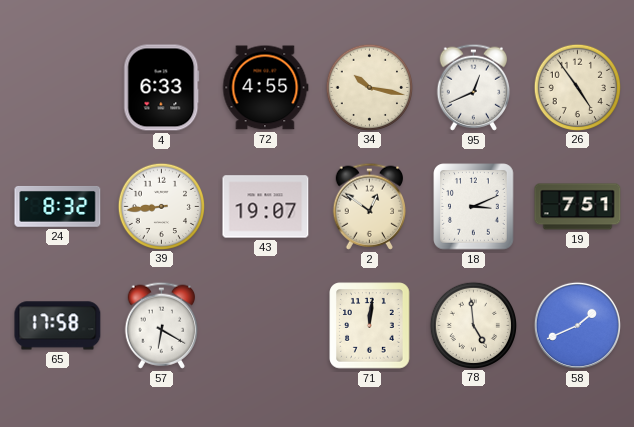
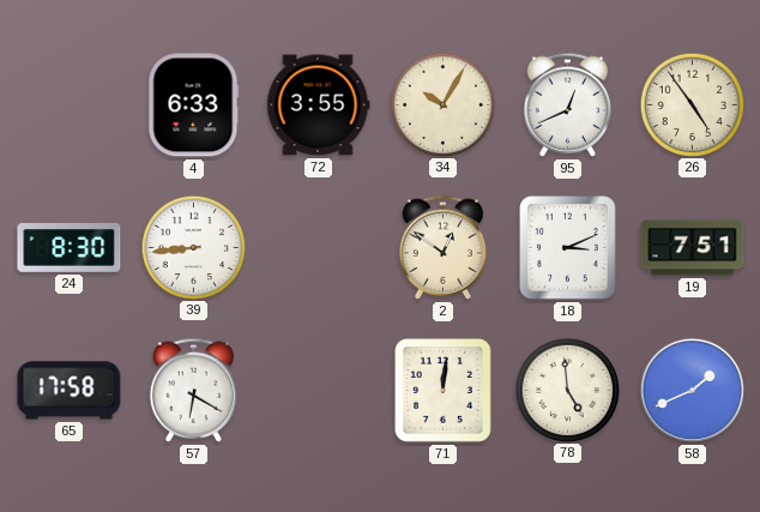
72: 4:55 -> 3:55 (318, 106)
34: 10:17 -> 10:05 (442, 104)
24: 8:32 -> 8:30 (70, 248)
43: 19:07 -> none (266, 207)
